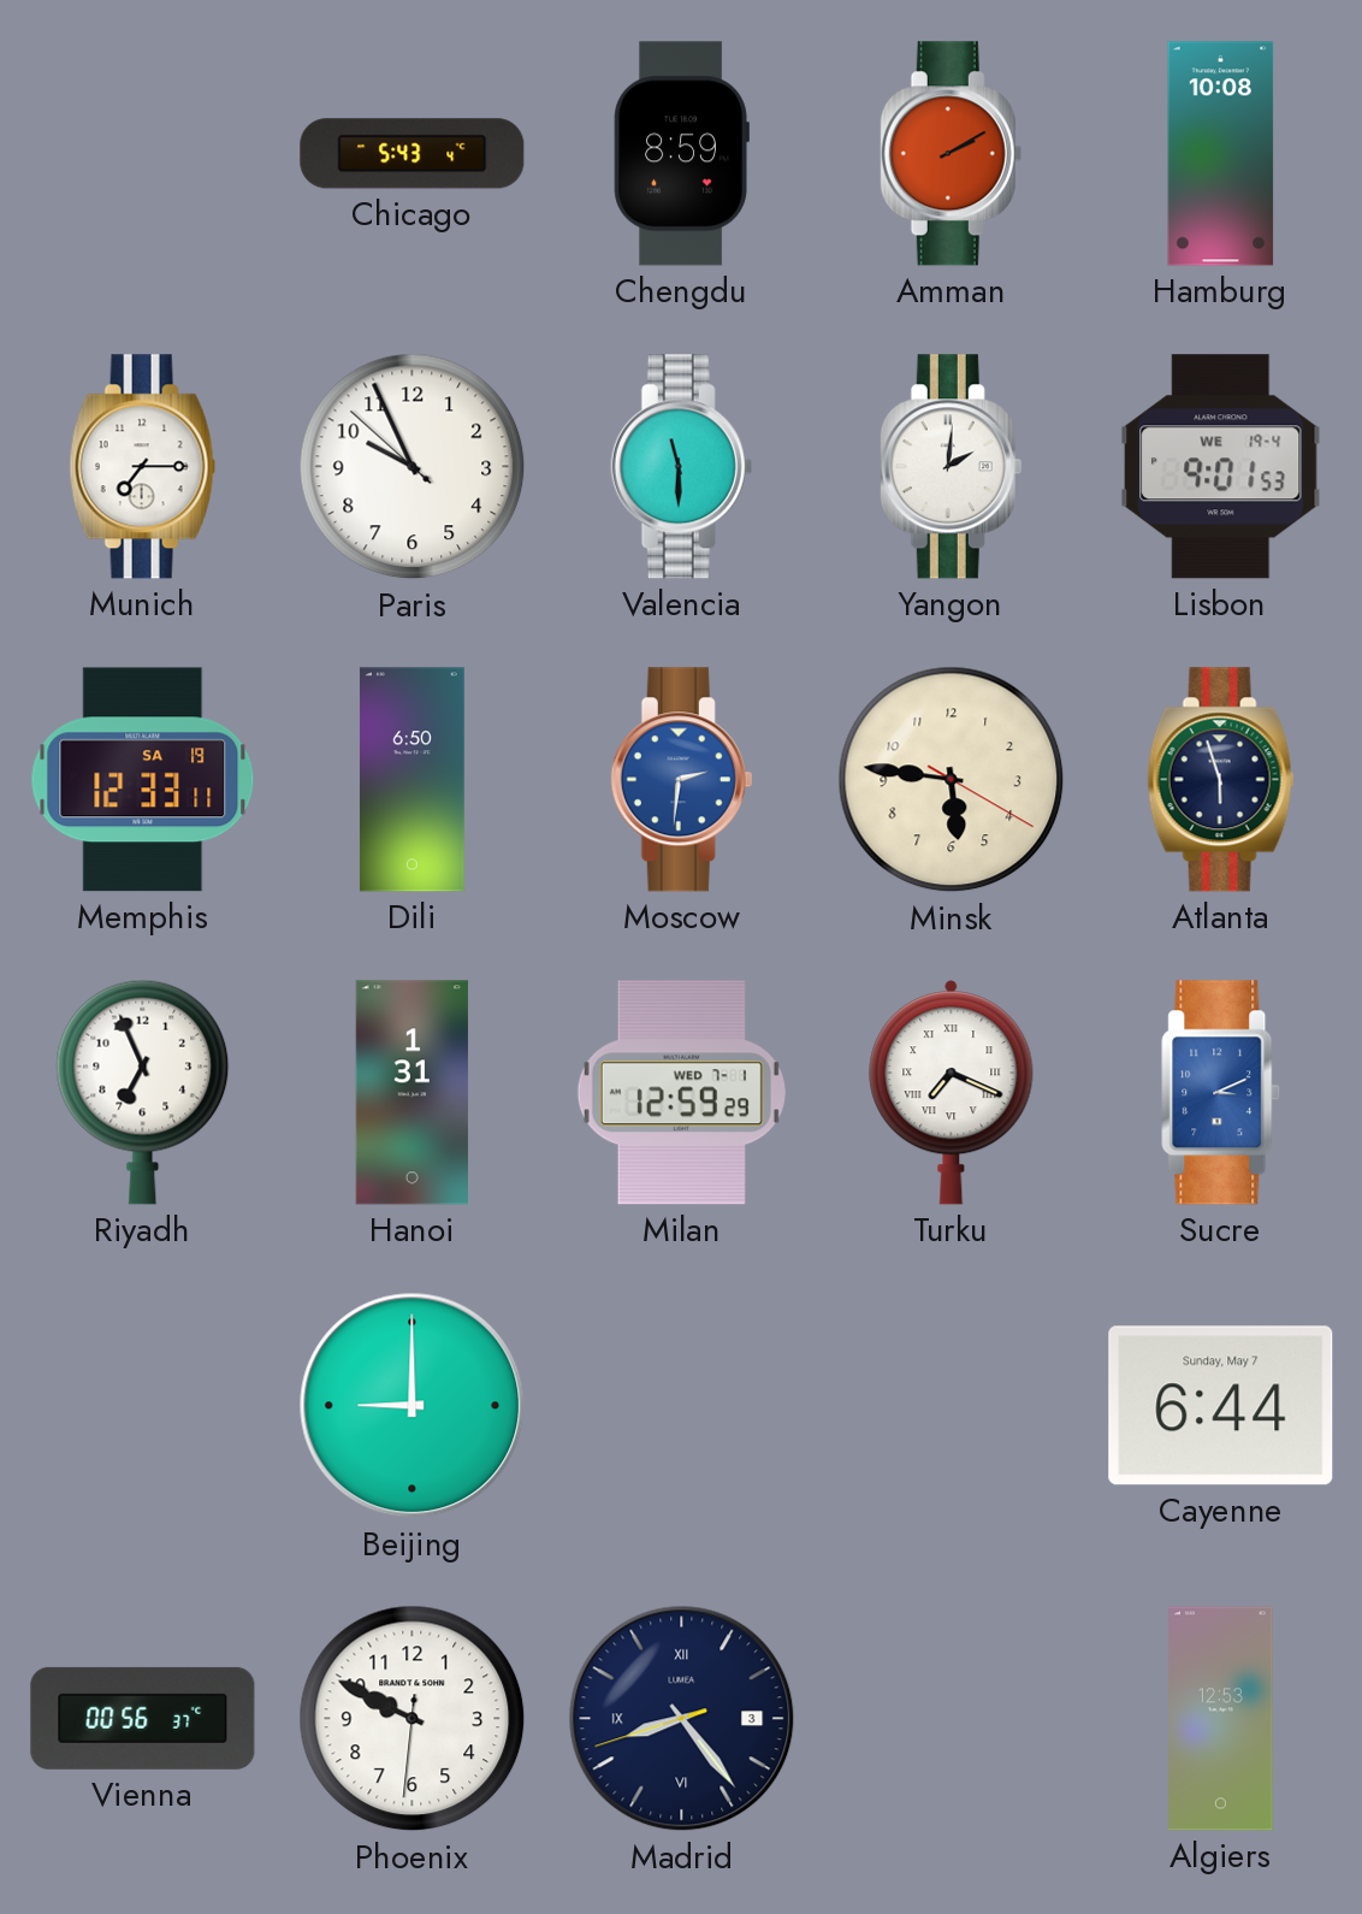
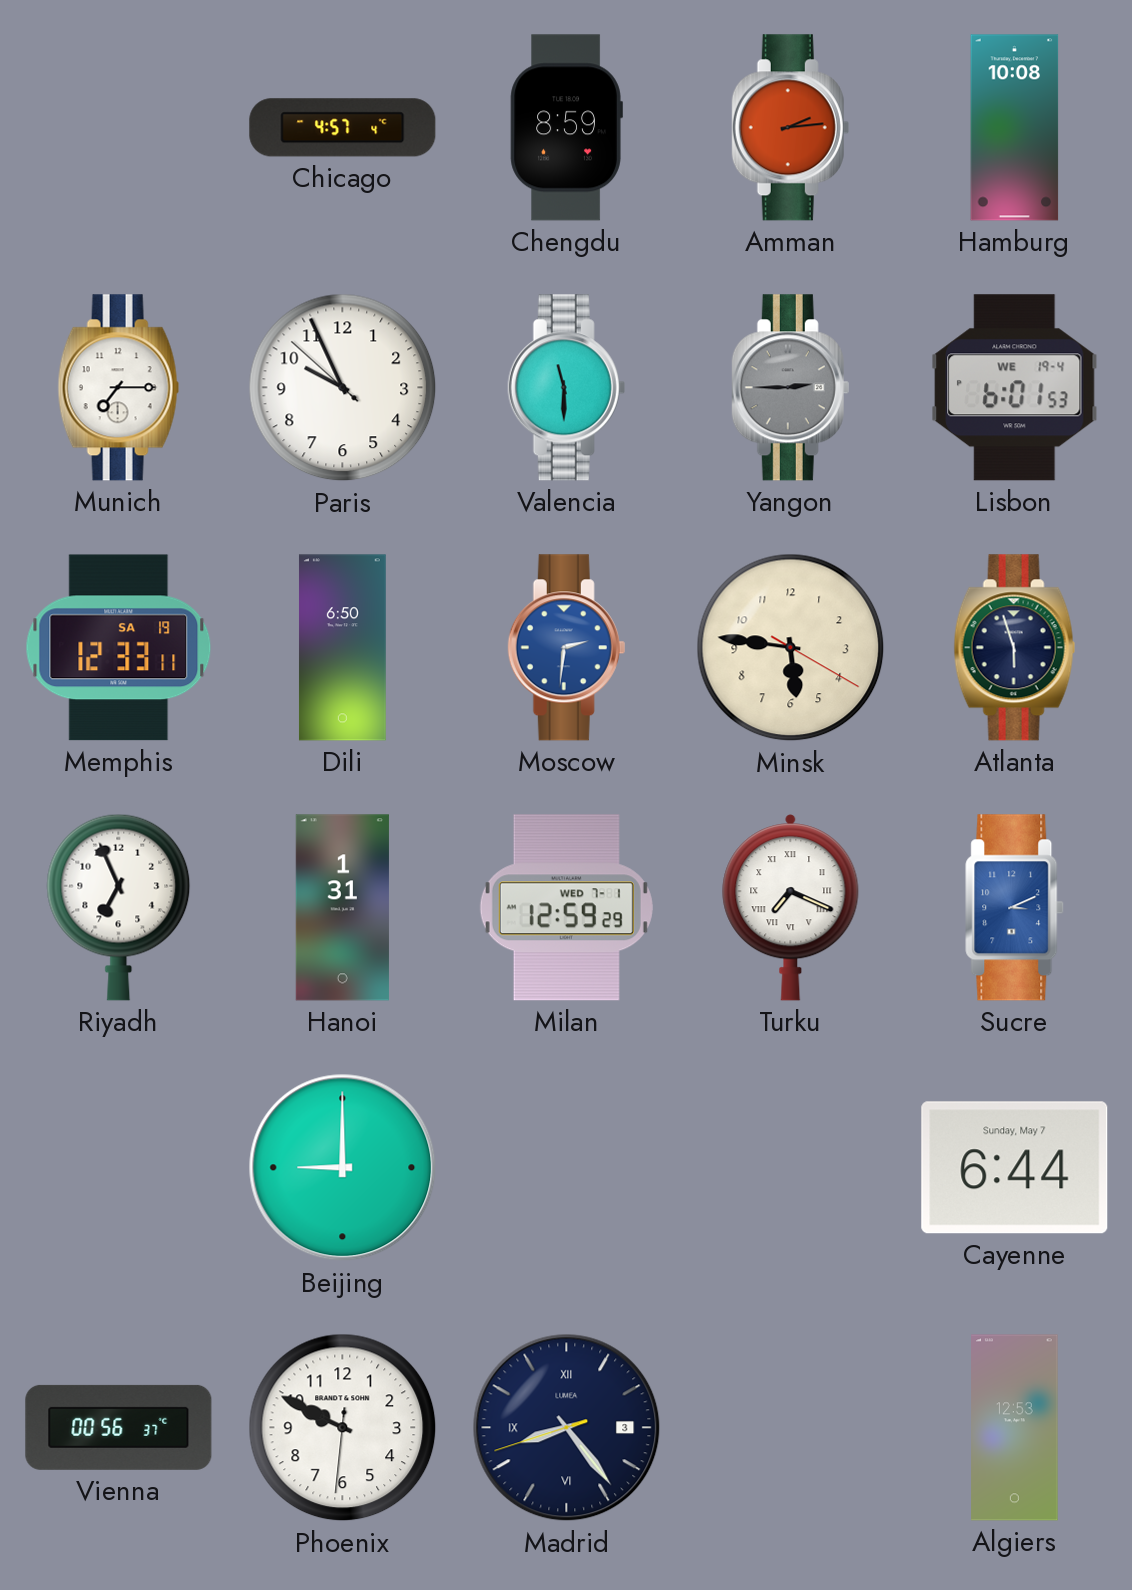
Chicago: 5:43 -> 4:57 (343, 128)
Amman: 2:10 -> 2:14 (791, 128)
Yangon: 2:01 -> 2:45 (791, 388)
Yangon dial: white -> grey (791, 388)
Lisbon: 9:01 -> 6:01 (1015, 388)
